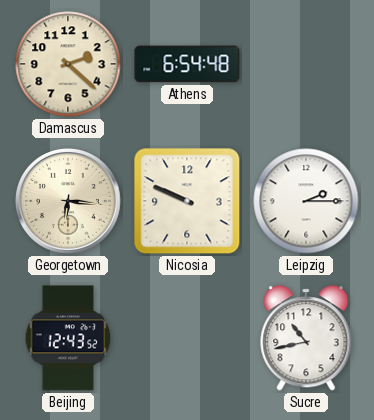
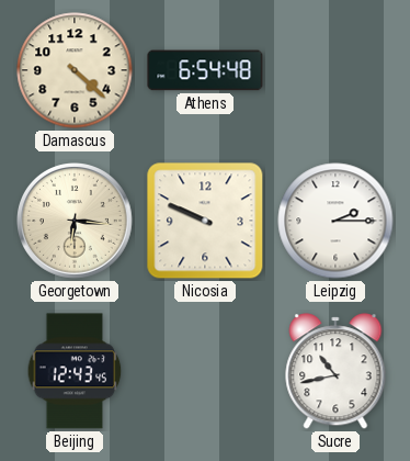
Damascus: 2:22 -> 4:22 (75, 70)
Beijing: 12:43:52 -> 12:43:45 (75, 371)
